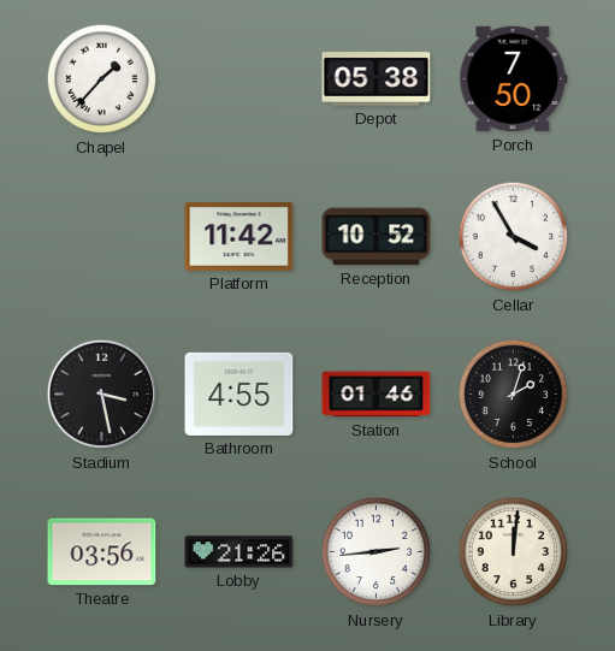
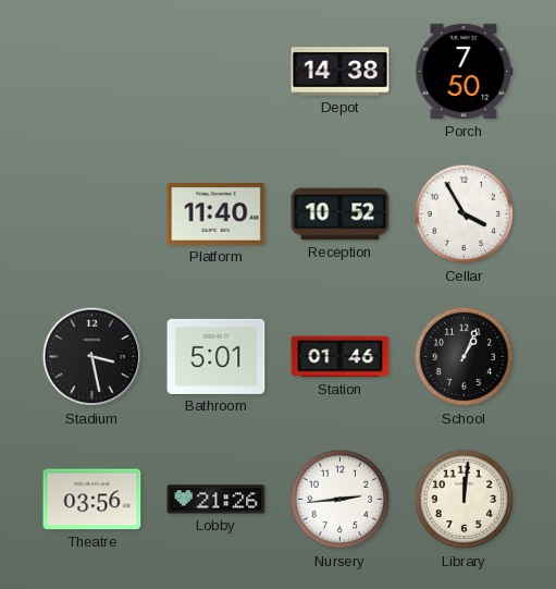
Chapel: 1:37 -> none (102, 79)
Depot: 05:38 -> 14:38 (341, 72)
Platform: 11:42 -> 11:40 (217, 213)
Bathroom: 4:55 -> 5:01 (217, 356)
School: 2:03 -> 1:04 (465, 357)
